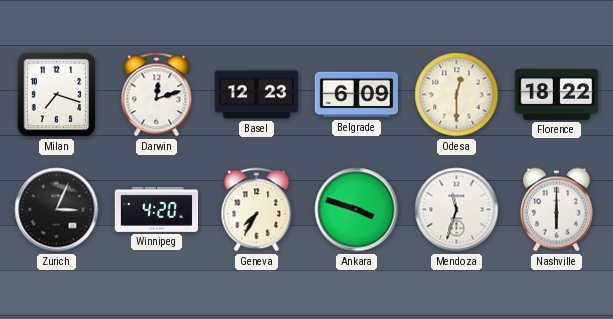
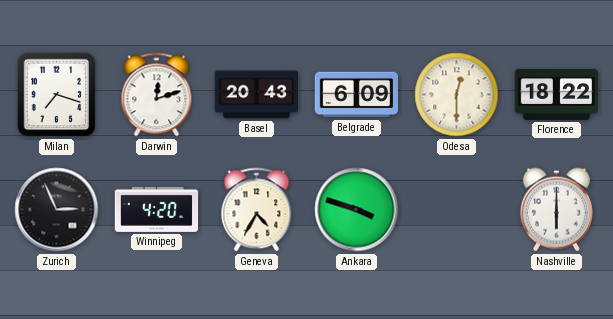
Basel: 12:23 -> 20:43 (257, 95)
Zurich: 3:04 -> 2:56 (57, 210)
Geneva: 7:35 -> 4:35 (257, 210)
Mendoza: 11:33 -> none (457, 210)
